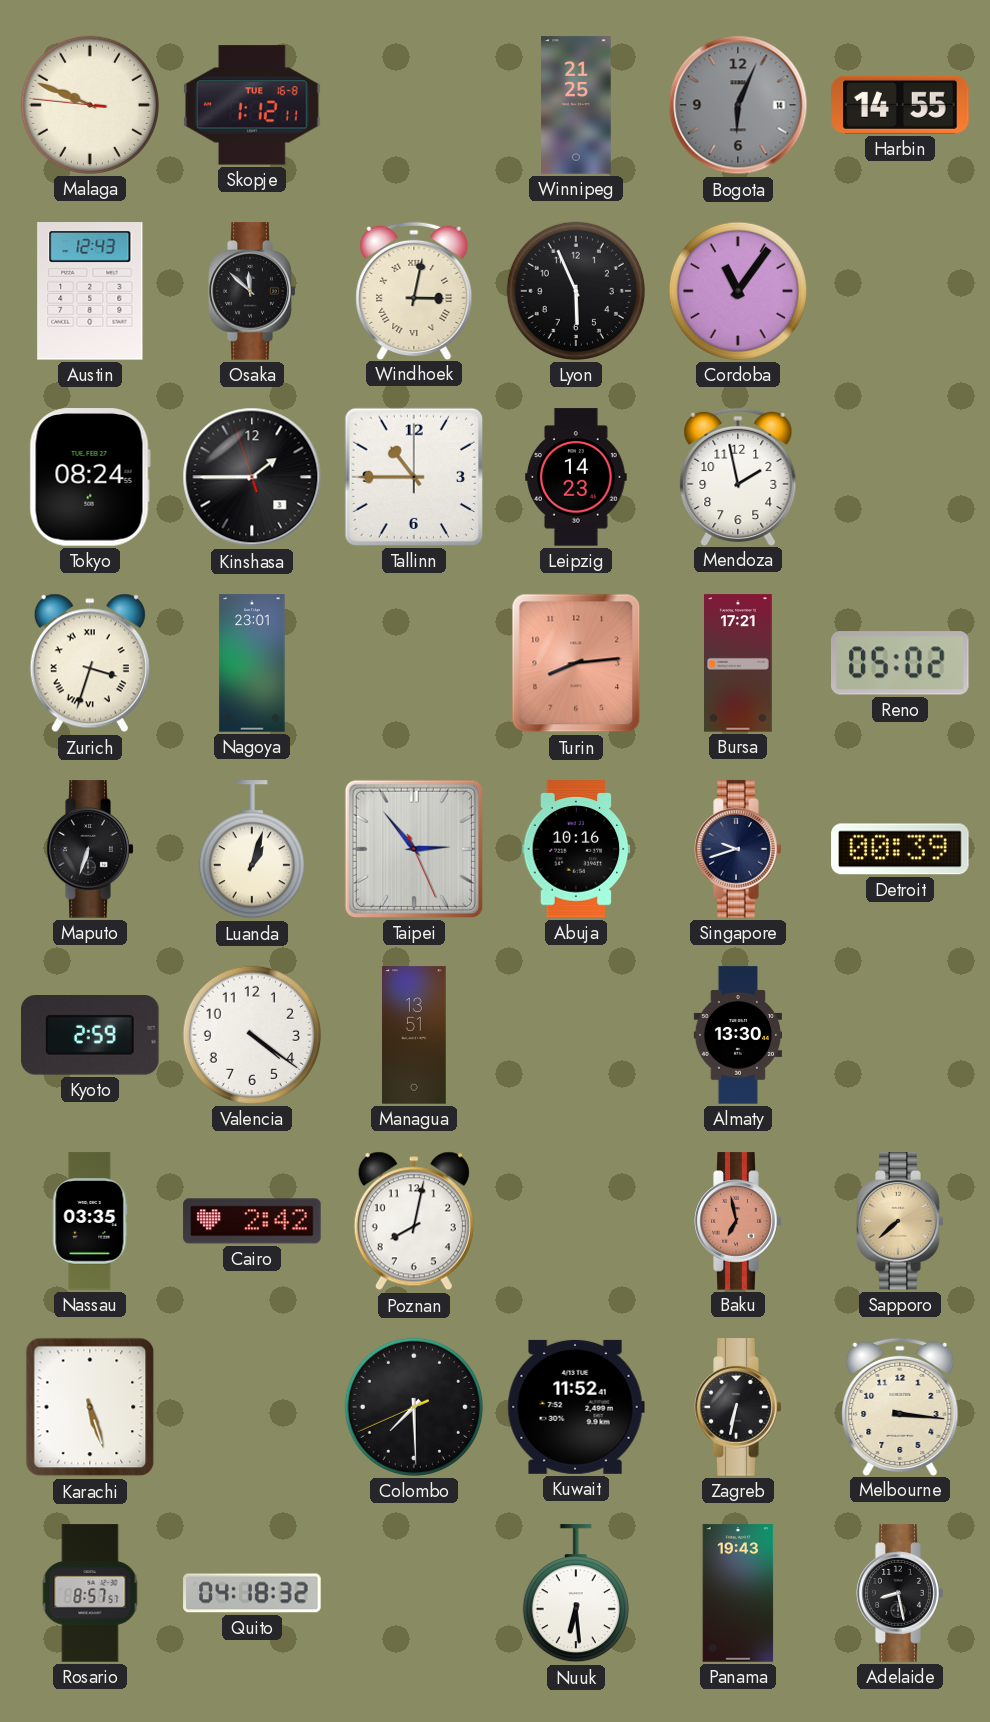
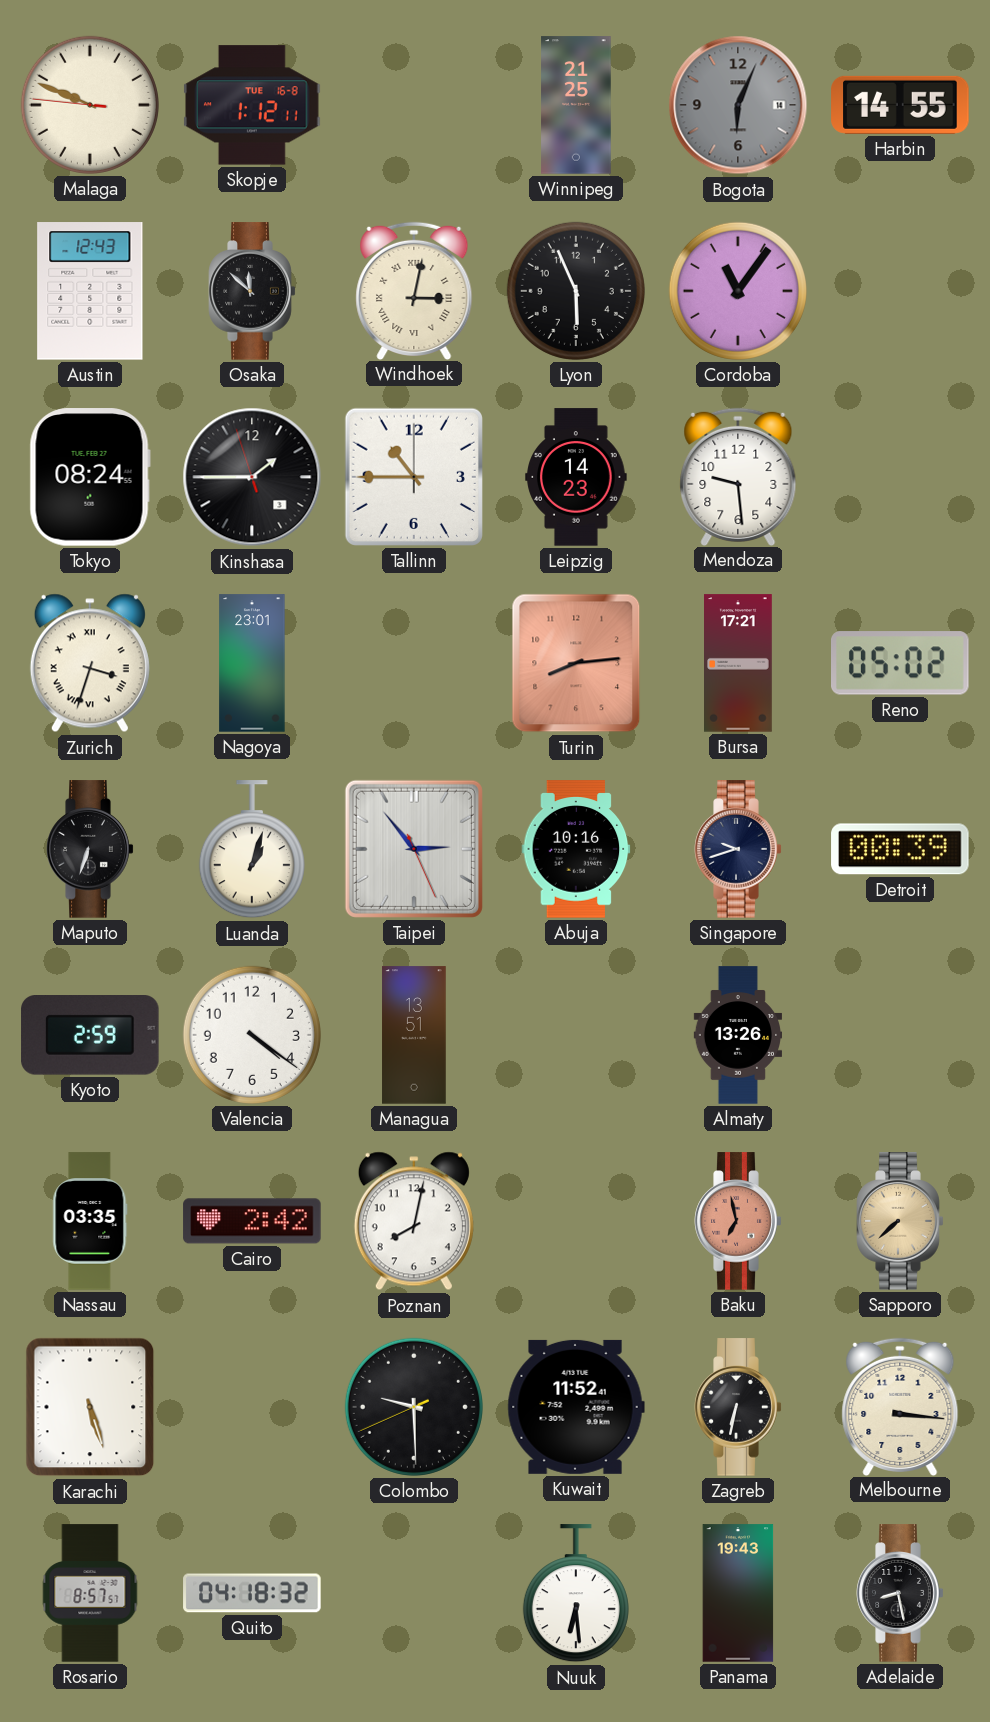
Mendoza: 1:58 -> 9:29 (738, 476)
Almaty: 13:30 -> 13:26 (737, 1035)
Colombo: 7:29 -> 9:29 (414, 1407)
